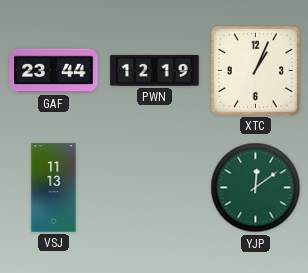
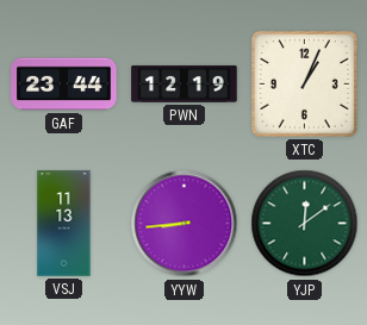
YYW: none -> 8:44 (185, 224)
